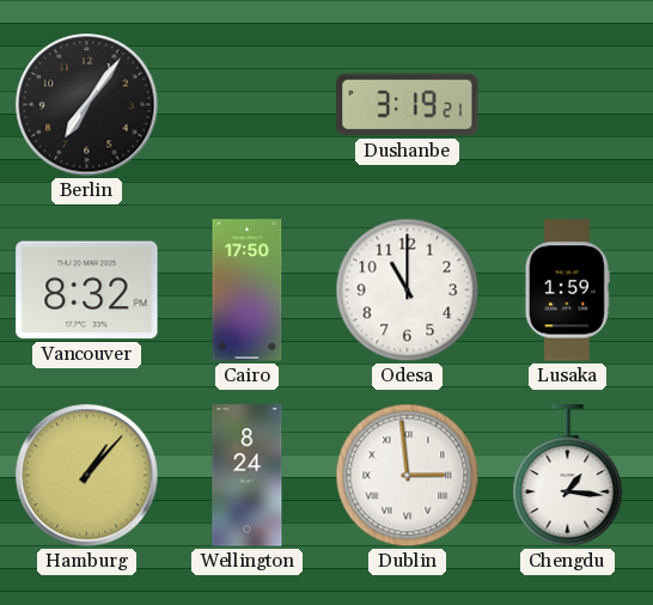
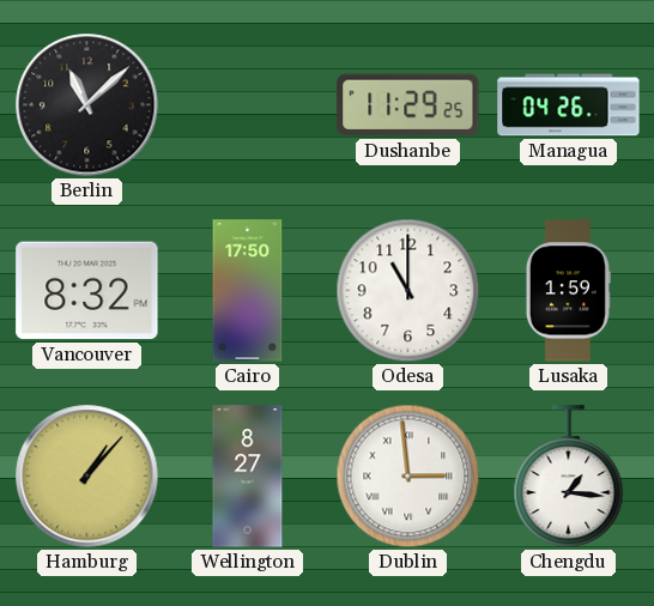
Berlin: 7:06 -> 11:08 (87, 105)
Dushanbe: 3:19 -> 11:29 (408, 105)
Managua: none -> 04:26 (569, 105)
Wellington: 8:24 -> 8:27 (248, 477)
